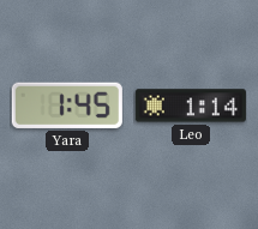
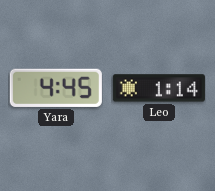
Yara: 1:45 -> 4:45 (56, 88)
